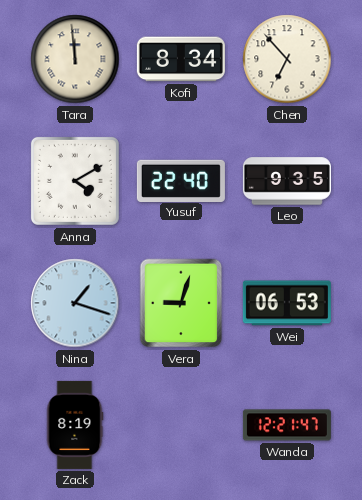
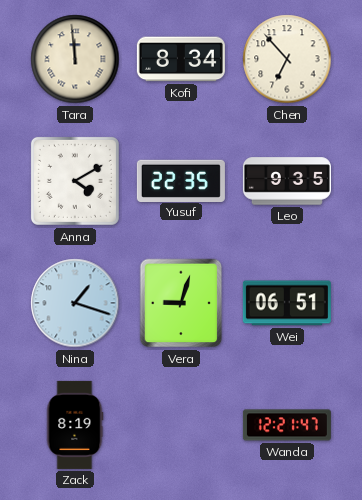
Yusuf: 22:40 -> 22:35 (181, 180)
Wei: 06:53 -> 06:51 (287, 303)
